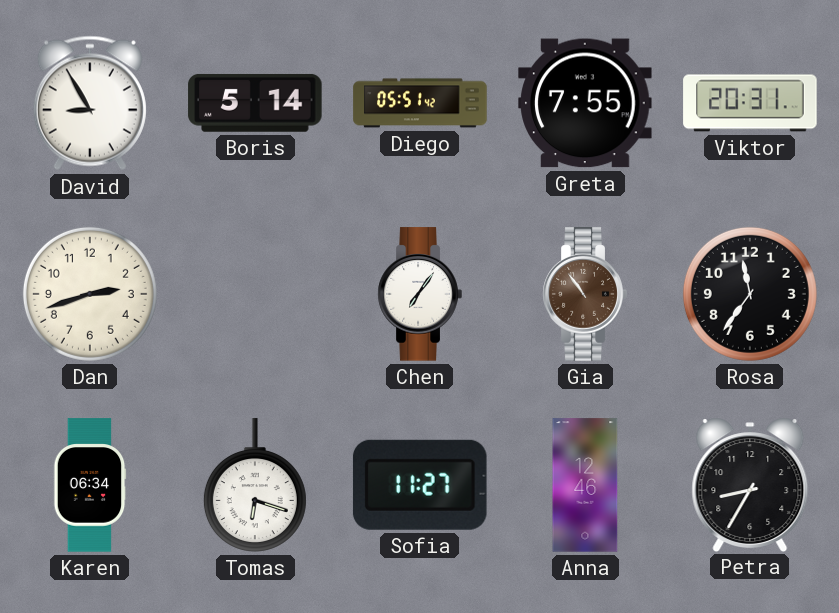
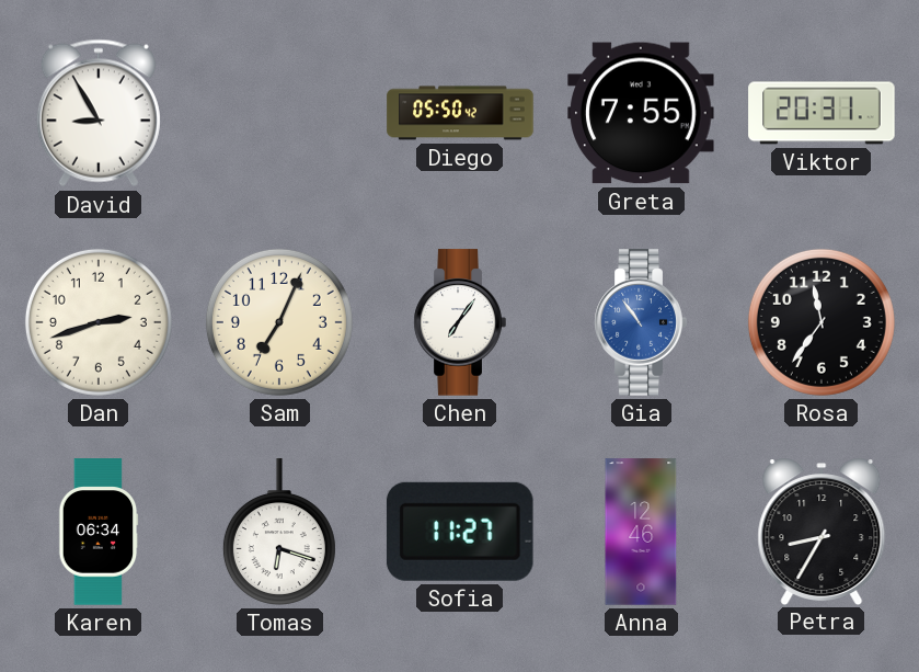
Boris: 5:14 -> none (255, 103)
Diego: 05:51 -> 05:50 (460, 113)
Sam: none -> 7:04 (279, 322)
Gia dial: brown -> blue (641, 322)
